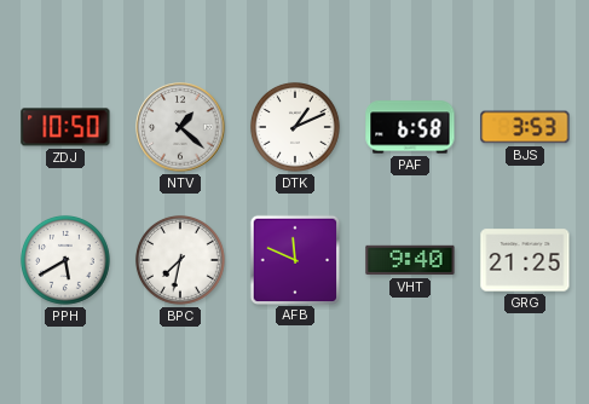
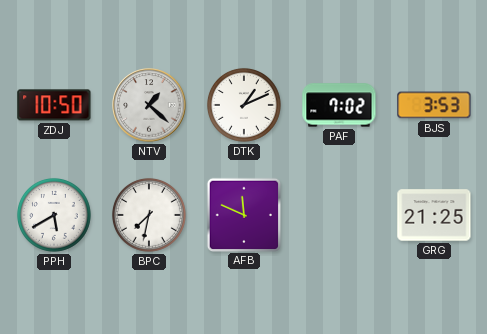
PAF: 6:58 -> 7:02 (339, 105)
VHT: 9:40 -> none (410, 260)
